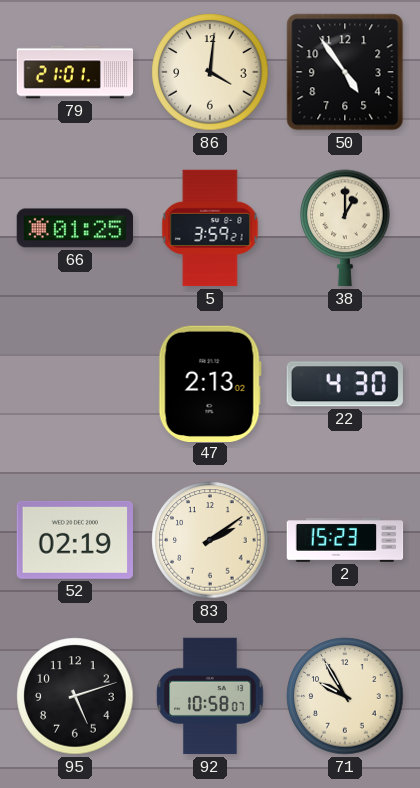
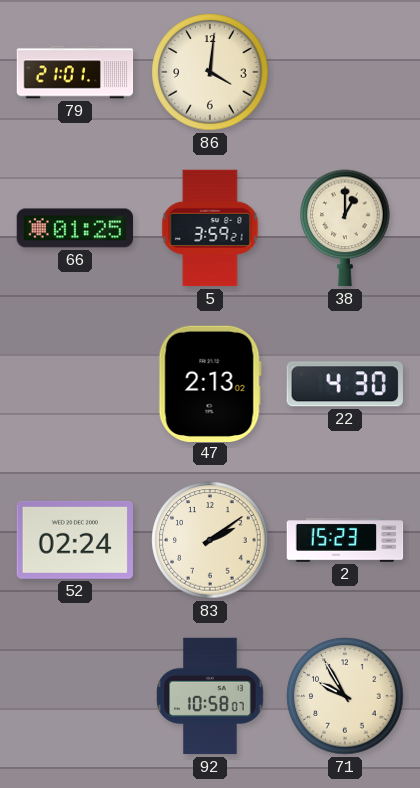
50: 4:54 -> none (345, 72)
52: 02:19 -> 02:24 (74, 540)
95: 5:12 -> none (75, 696)
